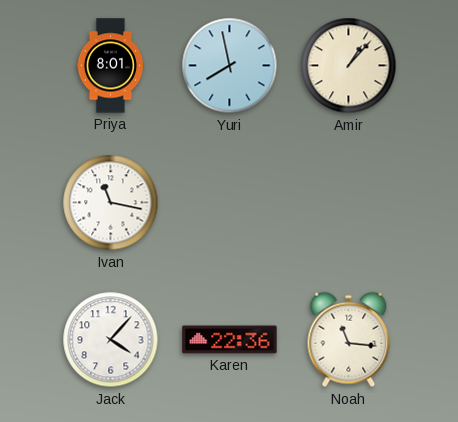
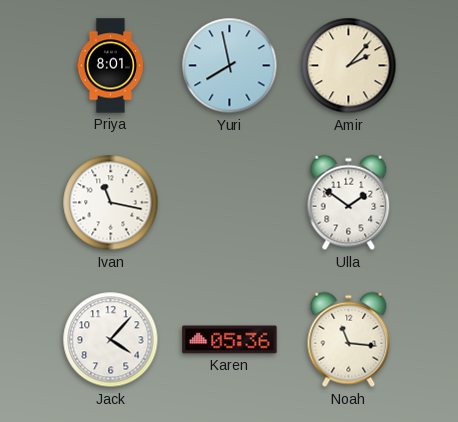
Amir: 1:07 -> 2:07 (349, 66)
Ulla: none -> 1:51 (349, 203)
Karen: 22:36 -> 05:36 (230, 340)
